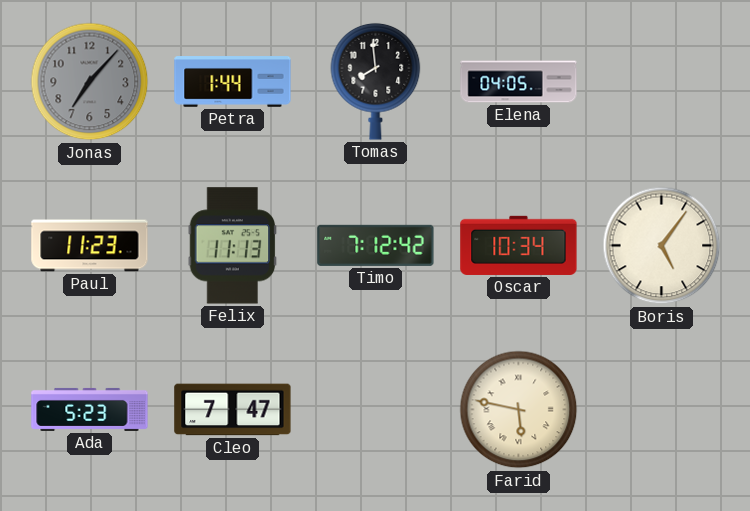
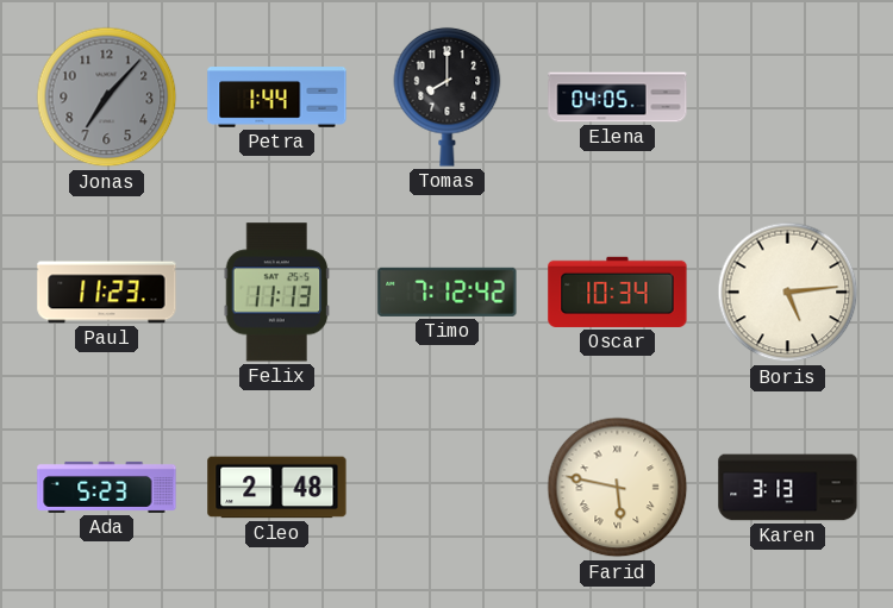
Tomas: 7:59 -> 8:00 (448, 96)
Boris: 5:06 -> 5:14 (788, 293)
Cleo: 7:47 -> 2:48 (277, 488)
Karen: none -> 3:13 (788, 488)
